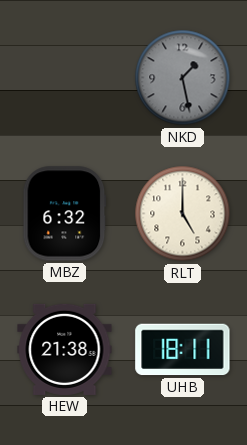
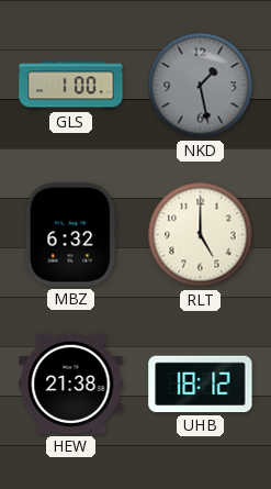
GLS: none -> 1:00 (71, 86)
UHB: 18:11 -> 18:12 (201, 385)
